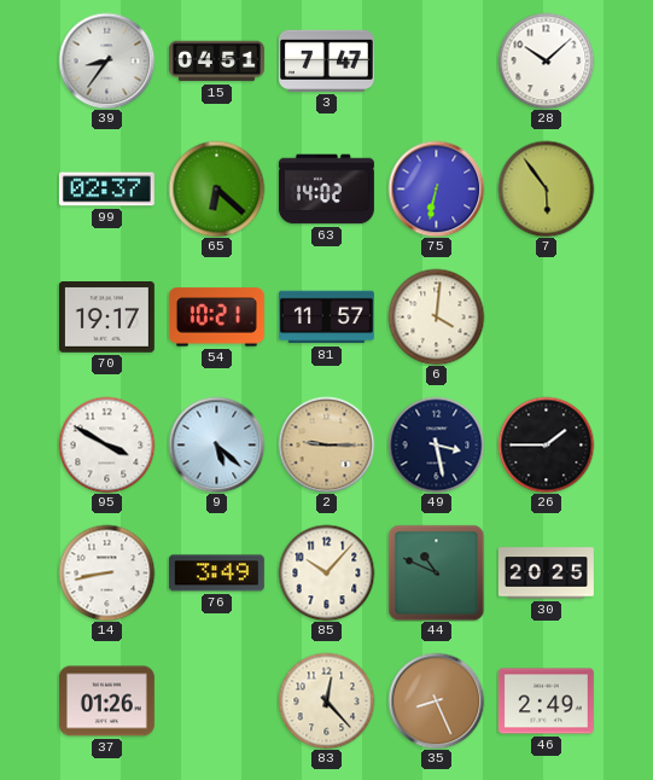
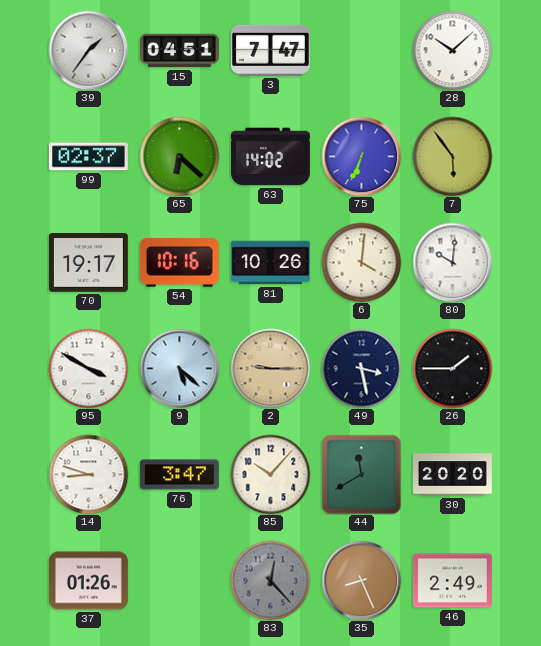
39: 8:36 -> 1:36 (88, 50)
75: 6:32 -> 6:34 (361, 156)
54: 10:21 -> 10:16 (179, 263)
81: 11:57 -> 10:26 (270, 263)
80: none -> 10:01 (452, 262)
14: 8:43 -> 8:48 (88, 474)
76: 3:49 -> 3:47 (179, 475)
44: 10:49 -> 11:40 (361, 474)
30: 20:25 -> 20:20 (452, 475)
83 dial: cream -> grey (270, 580)
